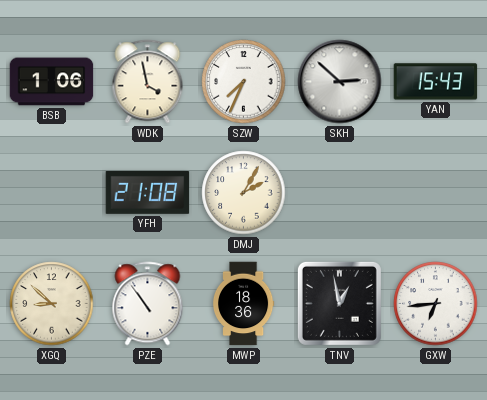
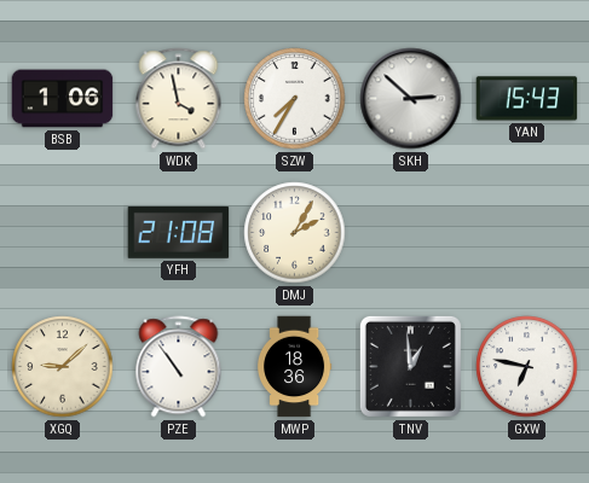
SZW: 7:34 -> 7:35 (295, 99)
XGQ: 8:52 -> 9:08 (63, 367)
TNV: 12:58 -> 12:59 (410, 366)
GXW: 6:44 -> 6:47 (527, 367)
